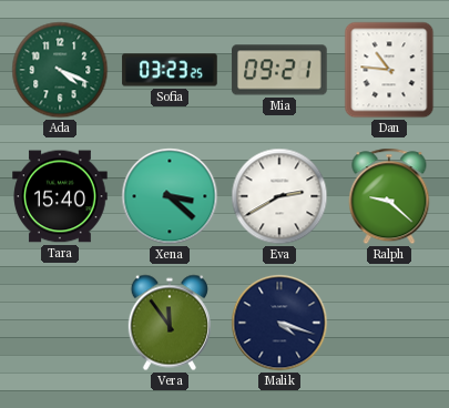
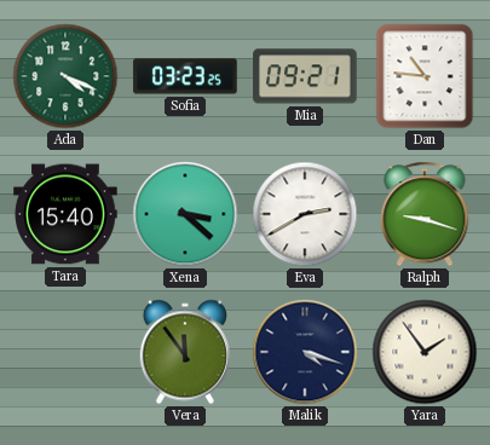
Ralph: 9:22 -> 9:18 (425, 214)
Yara: none -> 1:54 (425, 352)
